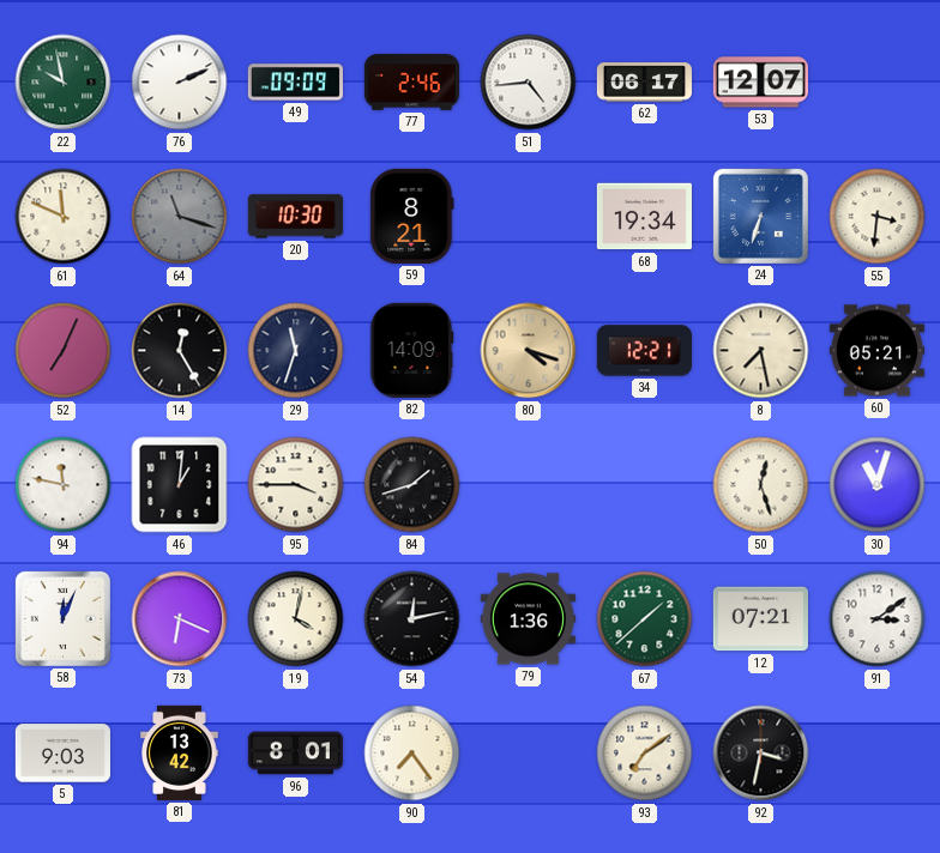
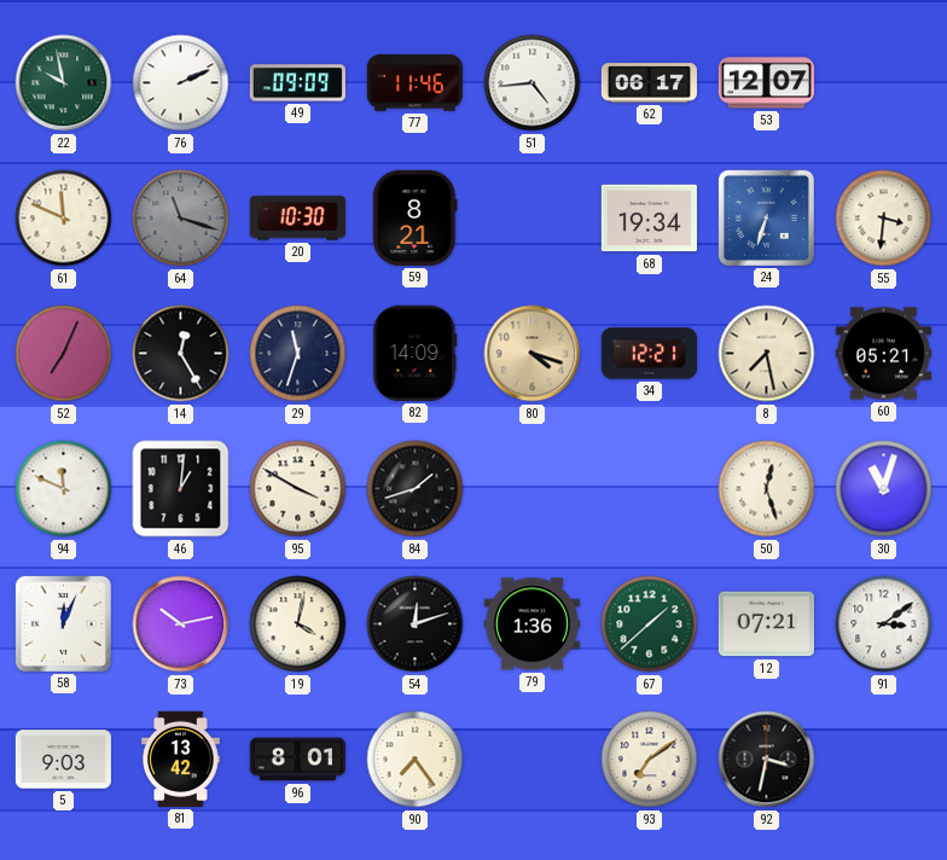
77: 2:46 -> 11:46 (414, 83)
94: 11:47 -> 11:49 (64, 489)
95: 3:45 -> 3:50 (298, 489)
73: 6:19 -> 10:13 (181, 624)
54: 12:13 -> 12:12 (416, 624)
